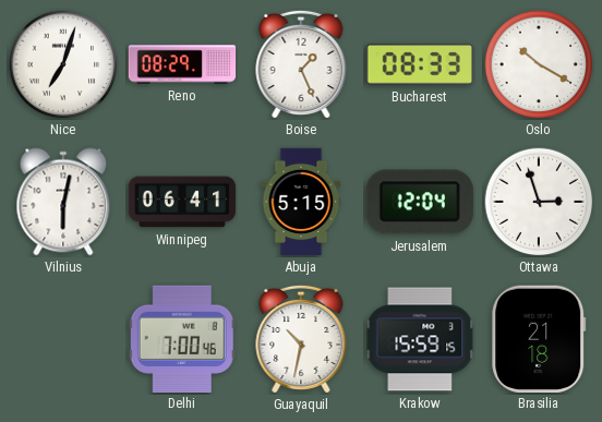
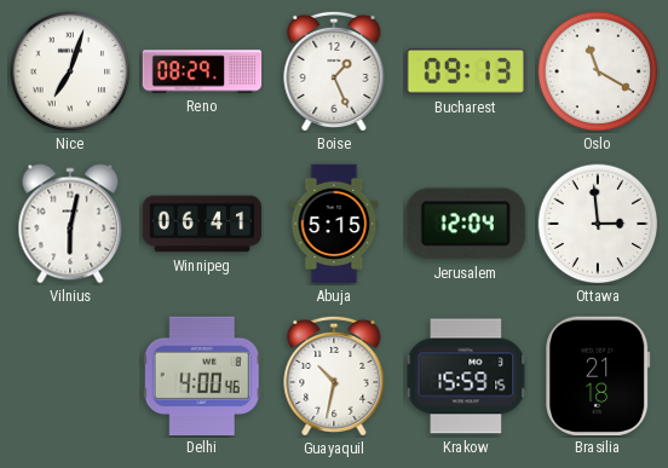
Bucharest: 08:33 -> 09:13 (465, 71)
Oslo: 10:20 -> 11:20 (598, 71)
Ottawa: 2:57 -> 2:59 (598, 224)
Delhi: 7:00 -> 4:00 (202, 375)
